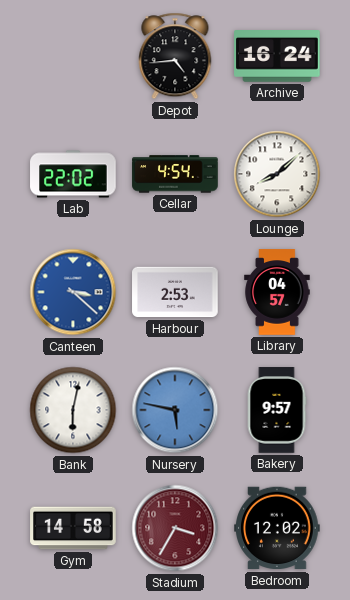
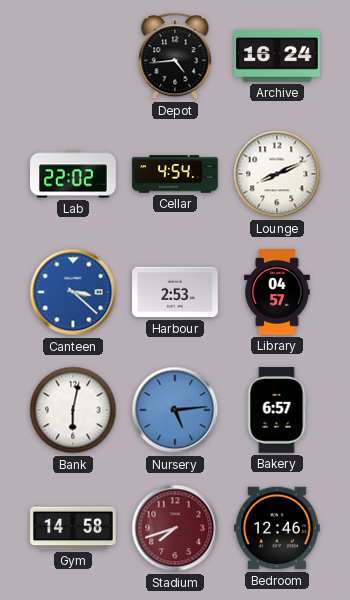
Lounge: 8:08 -> 8:11 (277, 174)
Nursery: 5:47 -> 5:14 (175, 410)
Bakery: 9:57 -> 6:57 (277, 410)
Stadium: 3:35 -> 7:42 (175, 528)
Bedroom: 12:02 -> 12:46 (277, 528)
